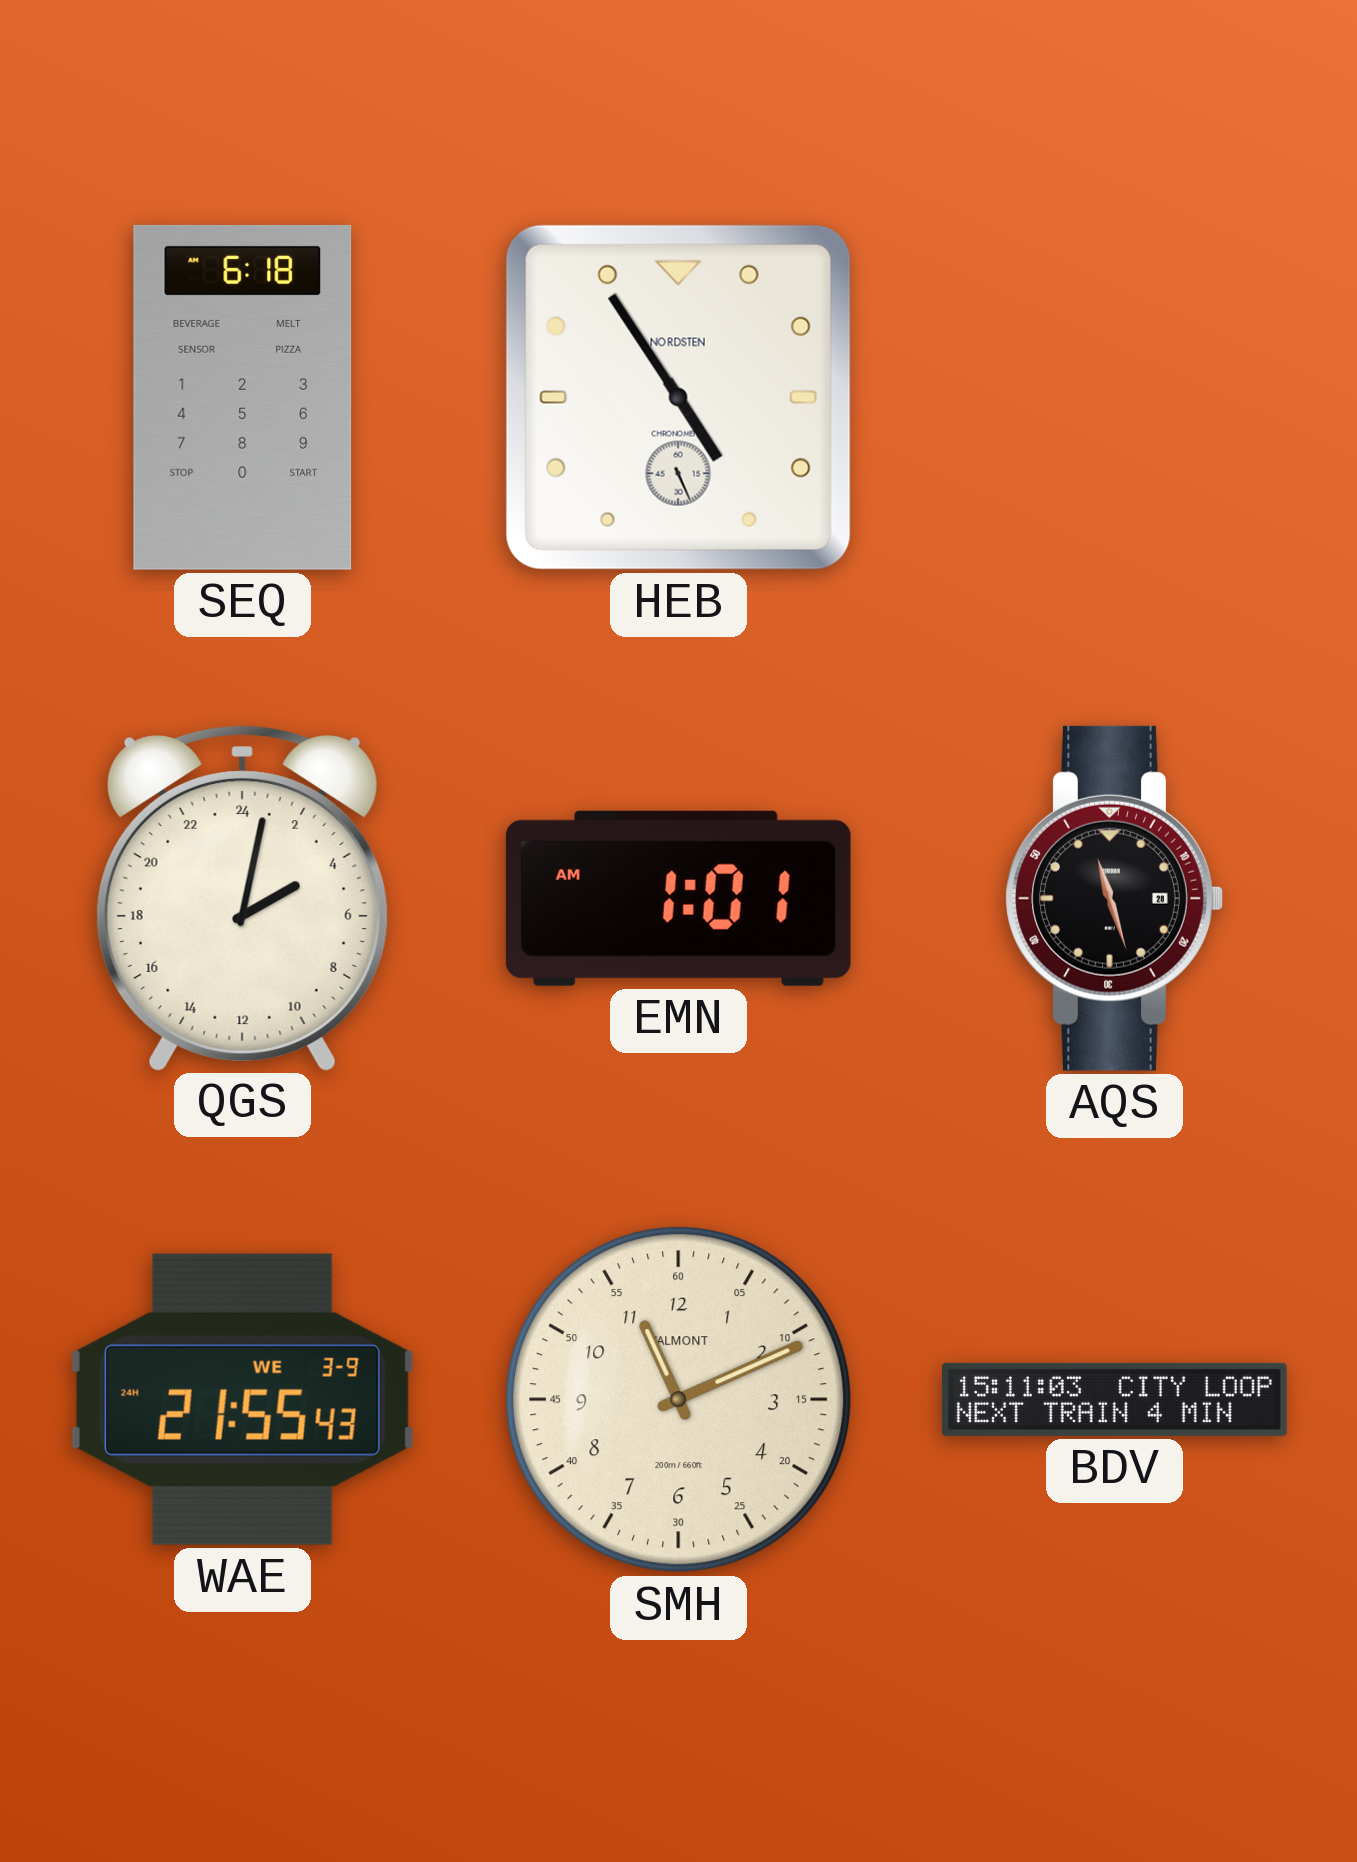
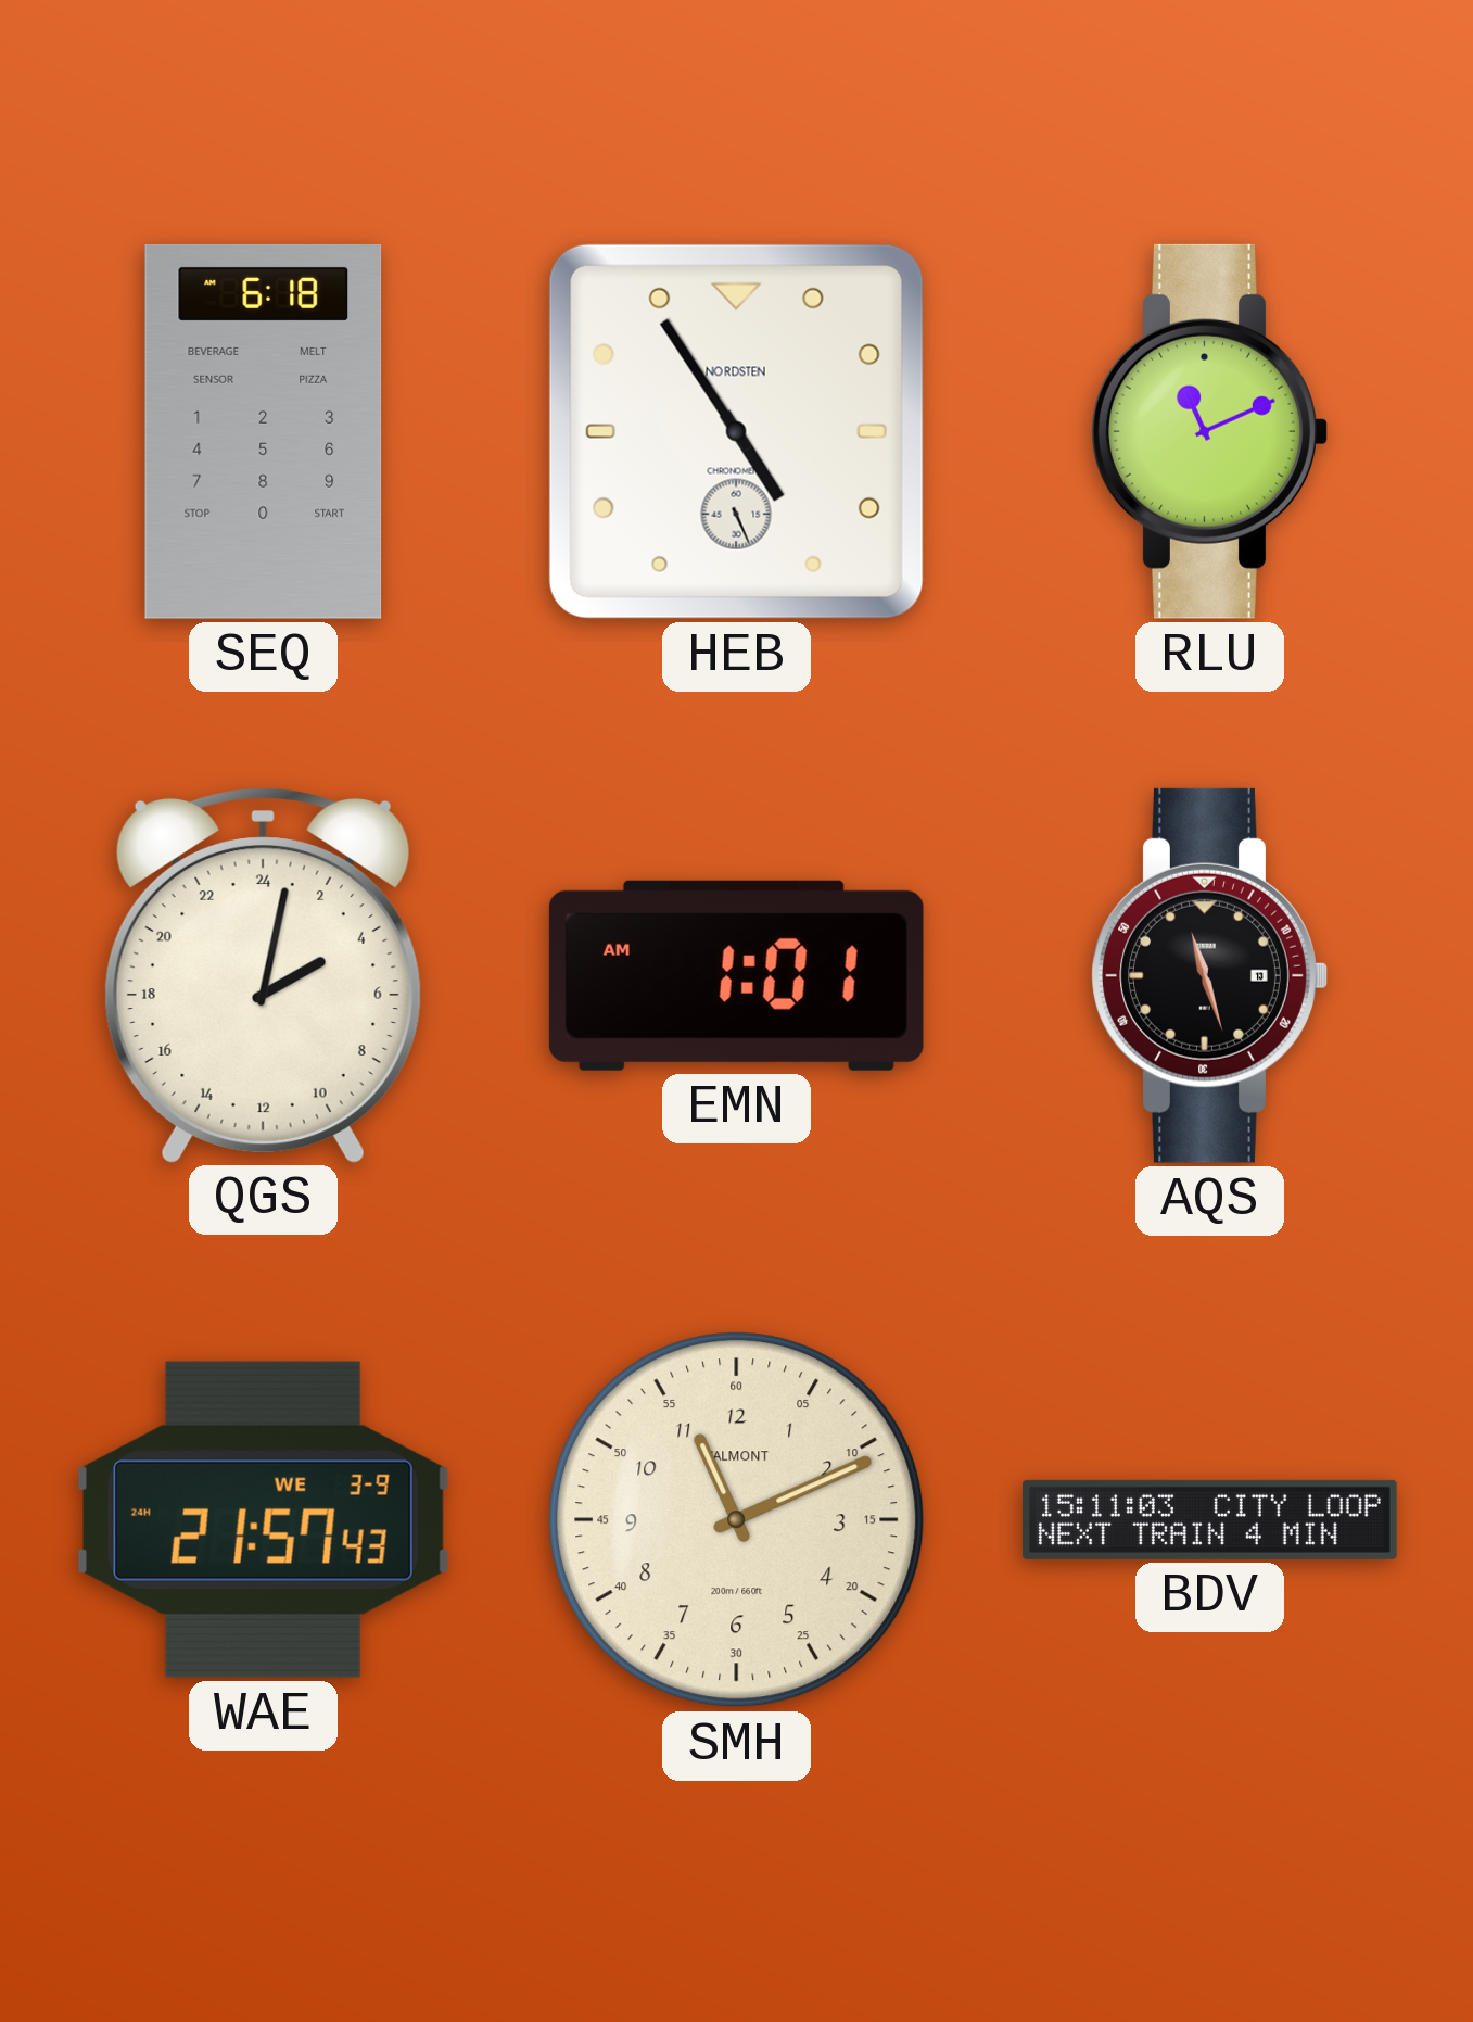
RLU: none -> 11:11 (1209, 431)
AQS date: 28 -> 13 (1209, 975)
WAE: 21:55 -> 21:57 (263, 1519)
